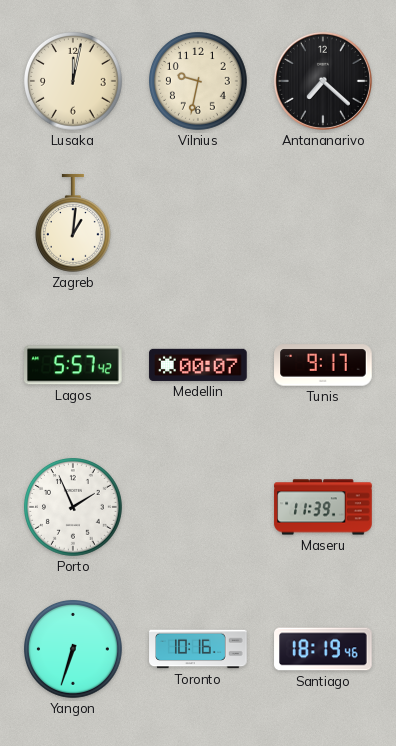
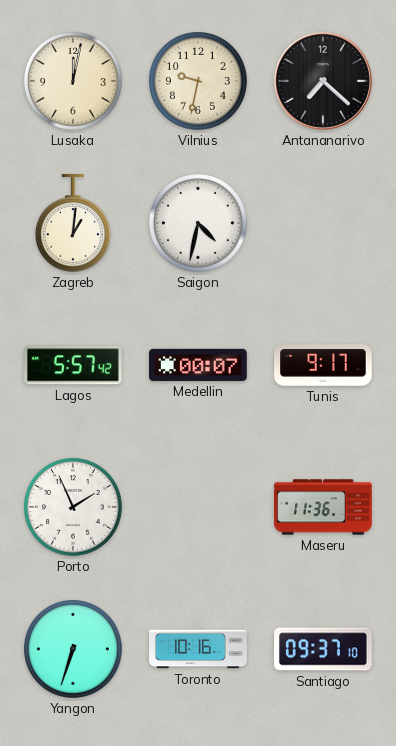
Saigon: none -> 4:32 (199, 224)
Maseru: 11:39 -> 11:36 (323, 507)
Santiago: 18:19 -> 09:37 (323, 649)
